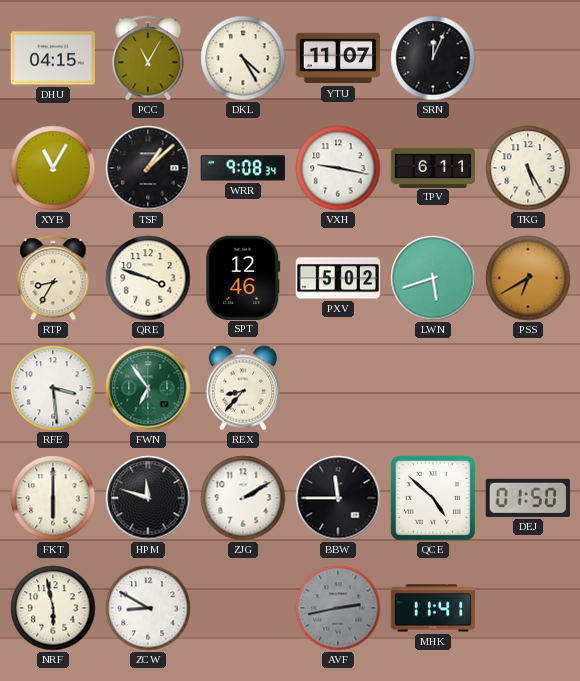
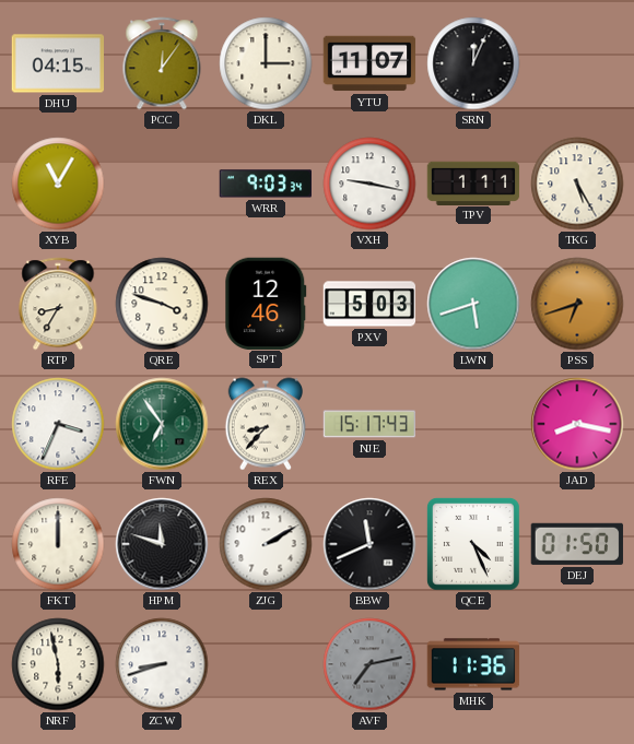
PCC: 11:05 -> 12:06 (162, 63)
DKL: 4:25 -> 3:00 (266, 63)
TSF: 1:08 -> none (148, 168)
WRR: 9:08 -> 9:03 (266, 184)
TPV: 6:11 -> 1:11 (473, 182)
PXV: 5:02 -> 5:03 (369, 304)
PSS: 6:40 -> 6:42 (577, 304)
RFE: 3:29 -> 3:34 (58, 424)
NJE: none -> 15:17 (369, 424)
JAD: none -> 8:17 (577, 424)
FKT: 6:00 -> 12:00 (58, 544)
BBW: 11:45 -> 11:41 (369, 544)
QCE: 4:52 -> 4:26 (474, 545)
ZCW: 8:50 -> 8:42 (162, 664)
AVF: 2:43 -> 7:13 (369, 664)
MHK: 11:41 -> 11:36 (473, 664)
